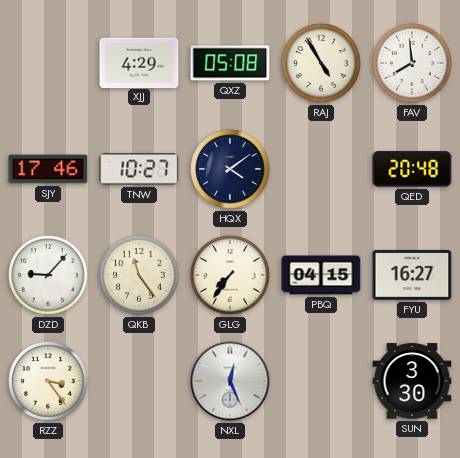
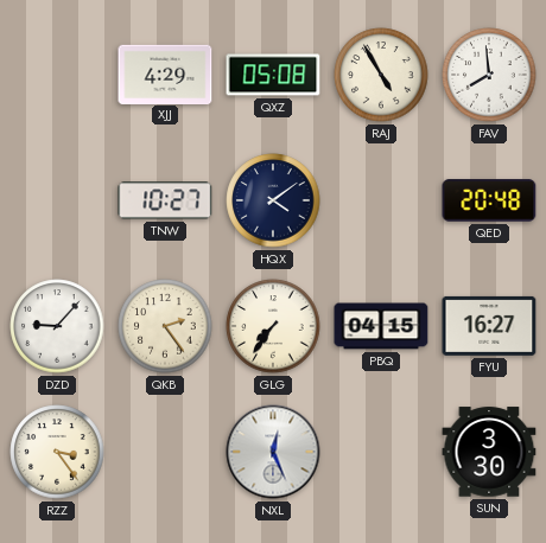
SJY: 17:46 -> none (48, 169)
QKB: 11:24 -> 2:24 (165, 326)
